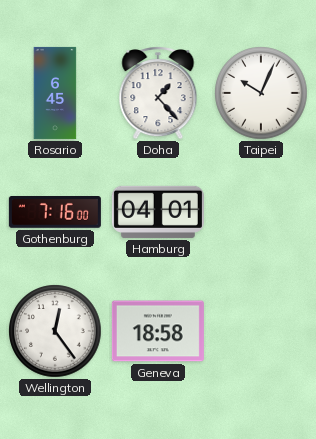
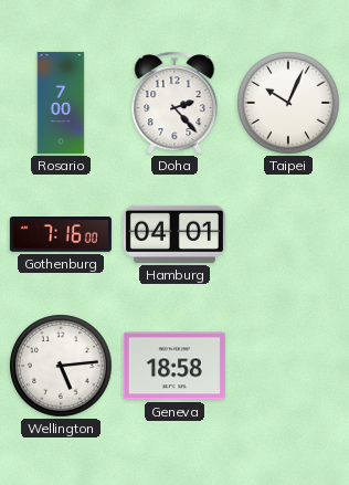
Rosario: 6:45 -> 7:00 (61, 103)
Doha: 1:23 -> 2:23 (174, 103)
Wellington: 12:24 -> 5:14 (61, 366)
